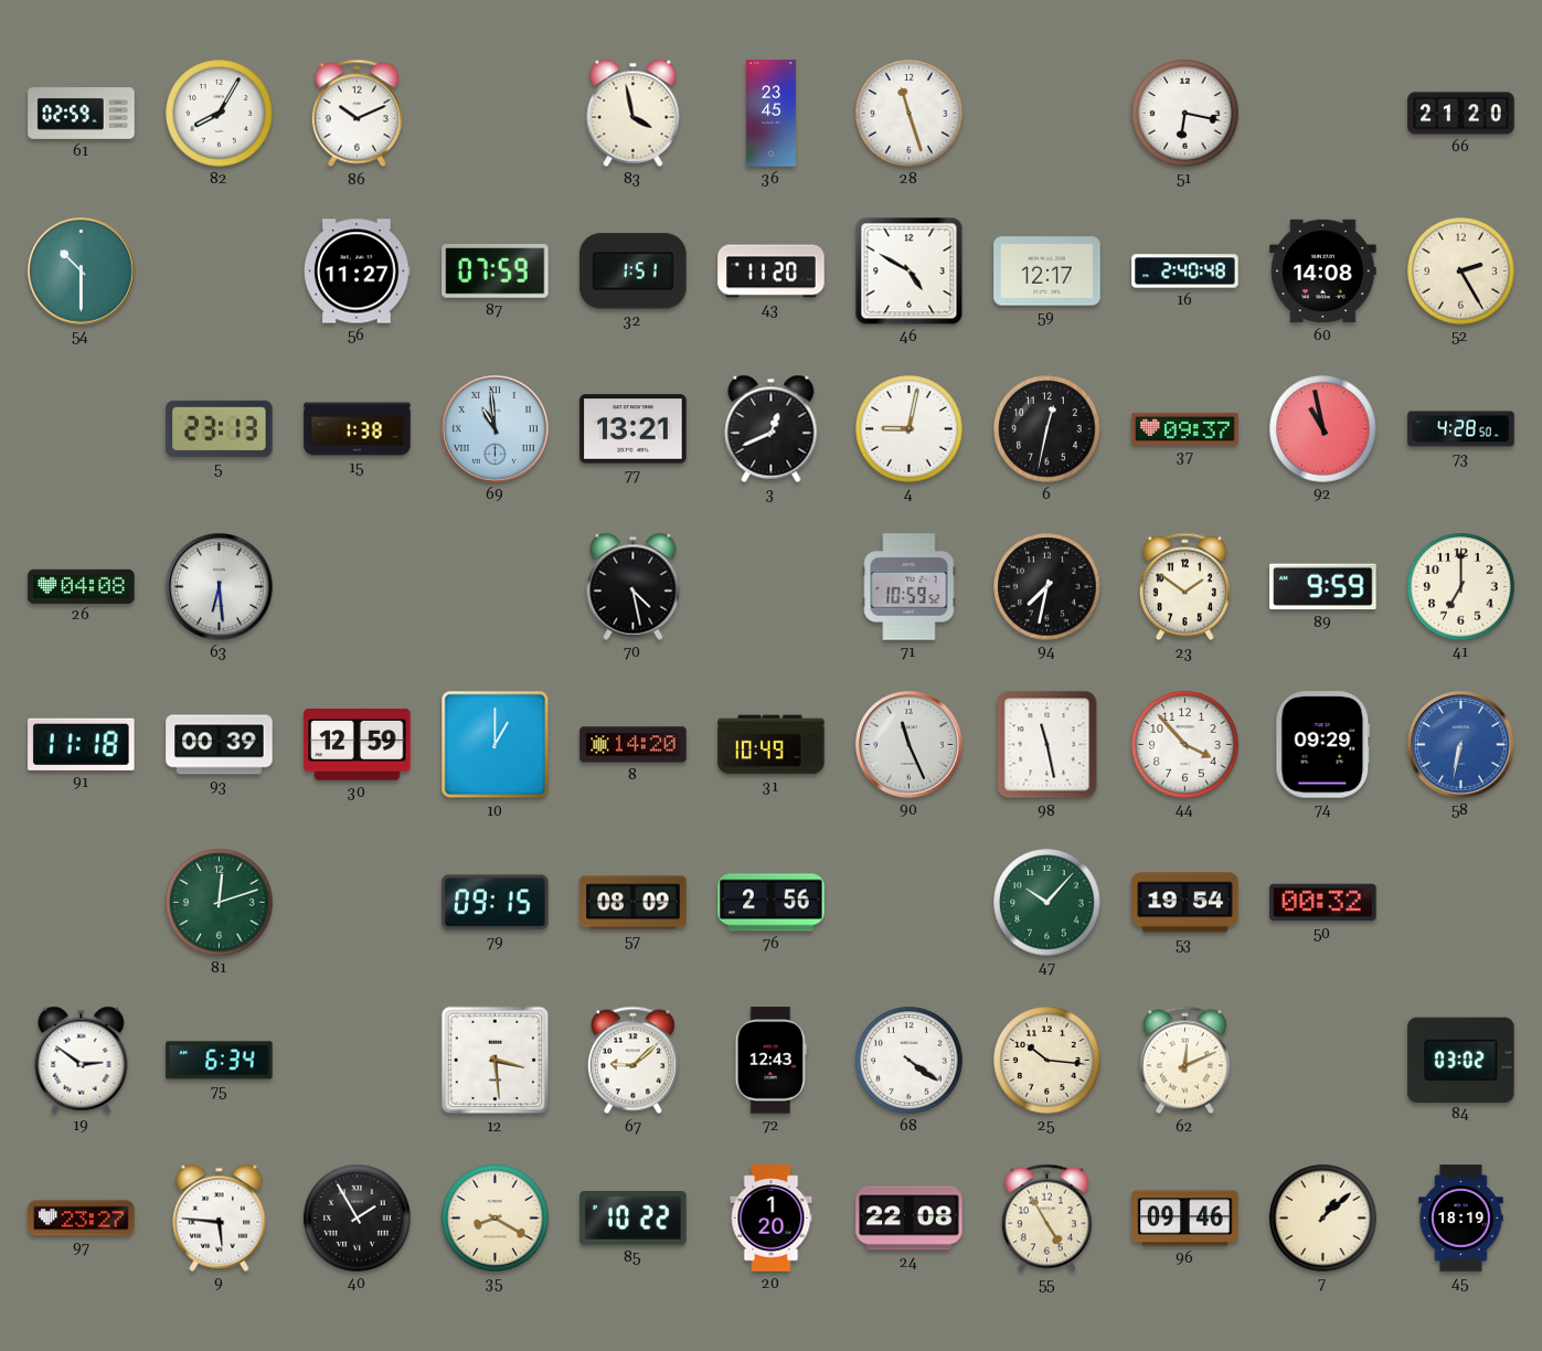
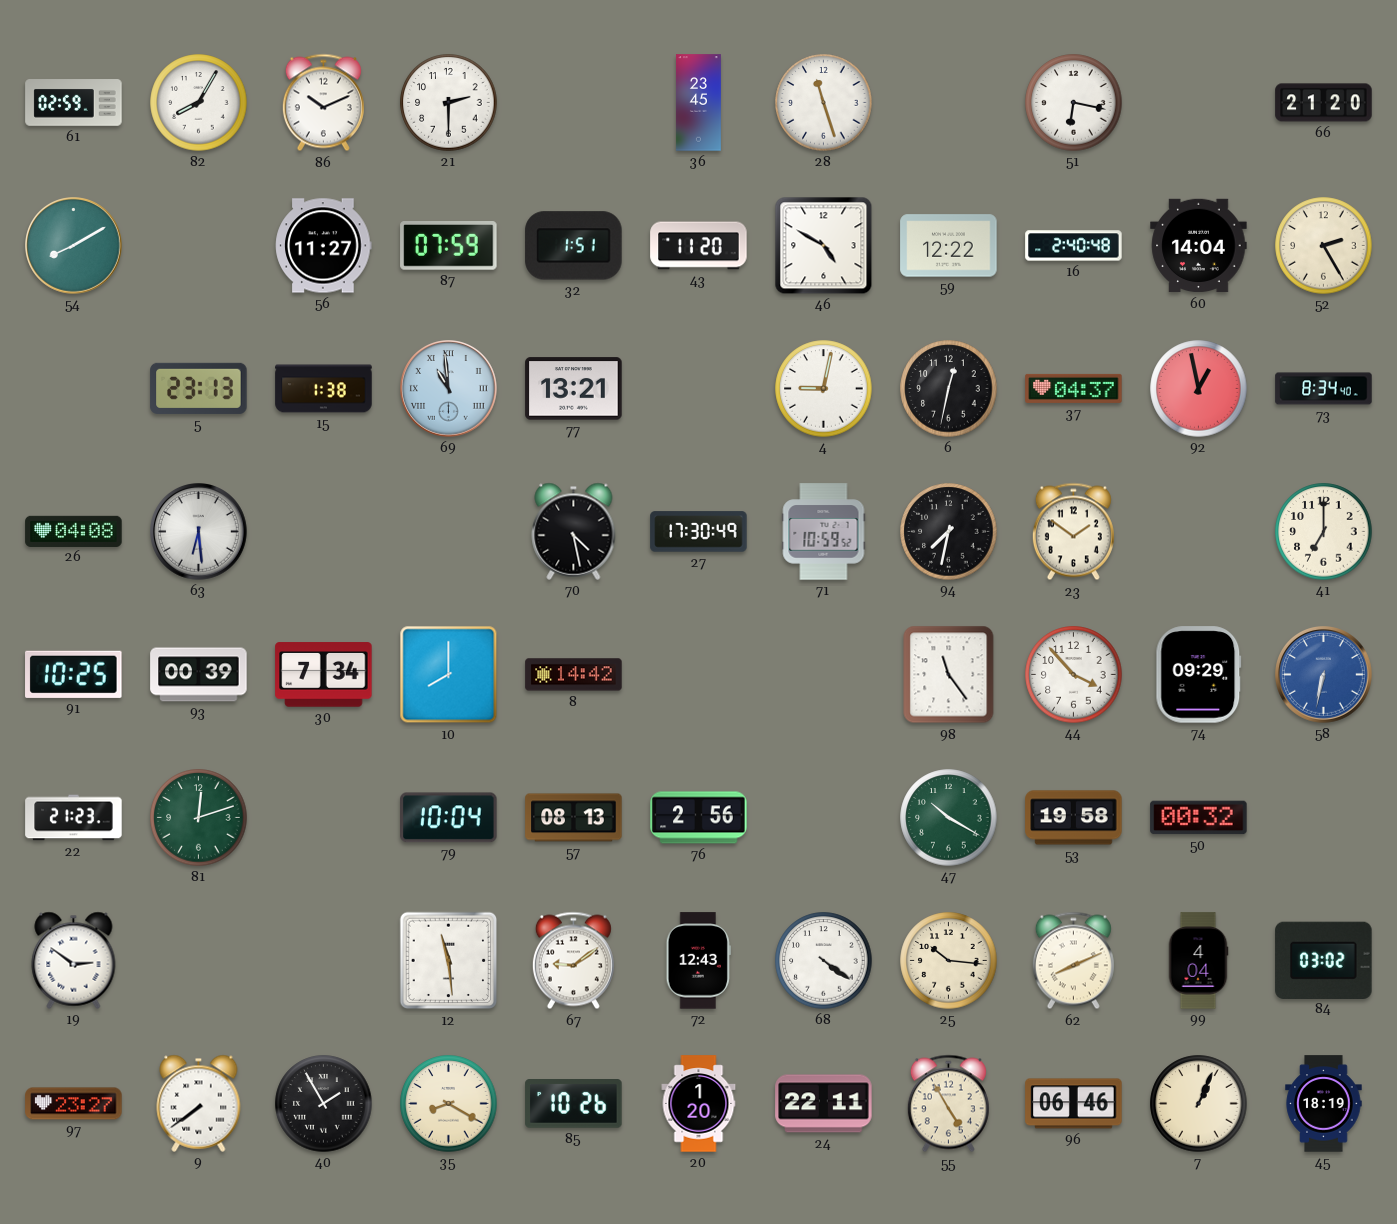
21: none -> 2:30 (449, 103)
83: 3:58 -> none (634, 113)
54: 10:30 -> 8:10 (74, 246)
59: 12:17 -> 12:22 (949, 246)
60: 14:08 -> 14:04 (1199, 246)
3: 12:41 -> none (772, 428)
37: 09:37 -> 04:37 (1074, 388)
92: 10:58 -> 12:58 (1199, 389)
73: 4:28 -> 8:34 (1324, 389)
27: none -> 17:30 (699, 532)
89: 9:59 -> none (1323, 587)
91: 11:18 -> 10:25 (74, 674)
30: 12:59 -> 7:34 (324, 675)
10: 1:00 -> 8:00 (449, 675)
8: 14:20 -> 14:42 (574, 675)
31: 10:49 -> none (772, 745)
90: 11:26 -> none (910, 745)
98: 11:28 -> 11:24 (949, 675)
22: none -> 21:23 (74, 818)
79: 09:15 -> 10:04 (449, 818)
57: 08:09 -> 08:13 (574, 818)
47: 10:07 -> 10:20 (949, 818)
53: 19:54 -> 19:58 (1074, 818)
75: 6:34 -> none (220, 1061)
12: 3:29 -> 11:29 (449, 961)
67: 9:08 -> 9:09 (573, 961)
62: 12:11 -> 8:11 (1073, 961)
99: none -> 4:04 (1198, 961)
9: 5:46 -> 7:39 (199, 1103)
85: 10:22 -> 10:26 (574, 1104)
24: 22:08 -> 22:11 (824, 1104)
96: 09:46 -> 06:46 (1074, 1104)
7: 1:08 -> 1:04 (1199, 1104)
